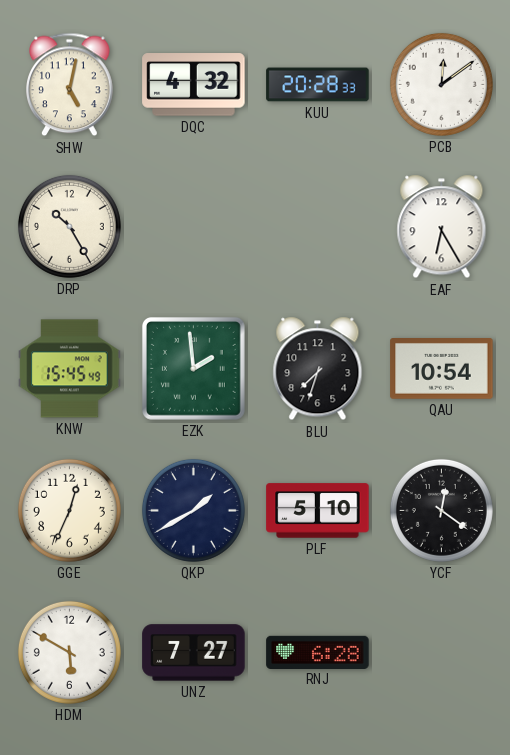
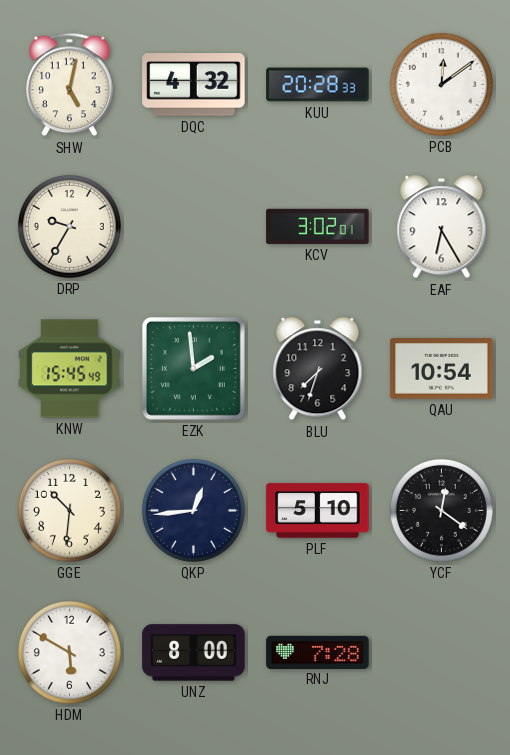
DRP: 10:25 -> 9:35 (69, 226)
KCV: none -> 3:02 (318, 226)
GGE: 12:34 -> 10:31 (69, 510)
QKP: 1:40 -> 12:44 (193, 510)
UNZ: 7:27 -> 8:00 (194, 653)
RNJ: 6:28 -> 7:28 (318, 652)
